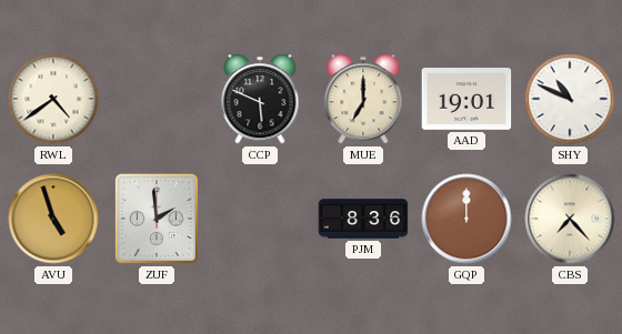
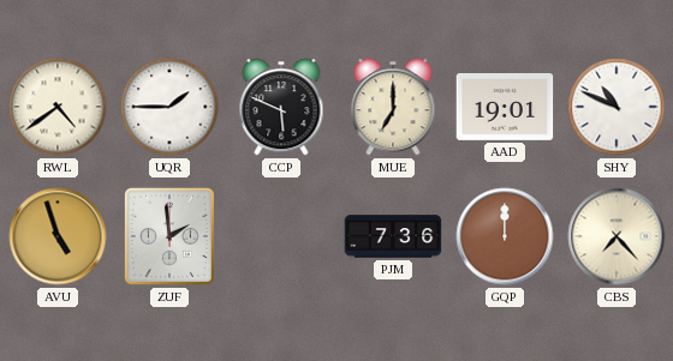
UQR: none -> 1:45 (169, 107)
PJM: 8:36 -> 7:36 (393, 236)
